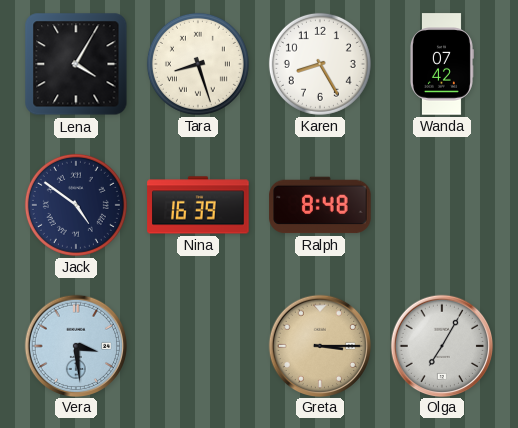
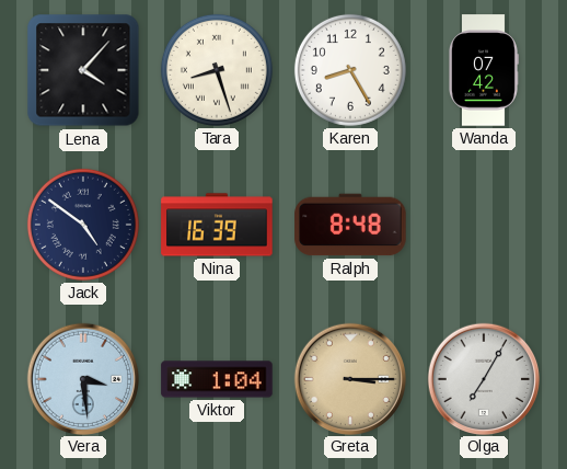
Lena: 4:05 -> 4:07 (83, 70)
Viktor: none -> 1:04 (217, 379)
